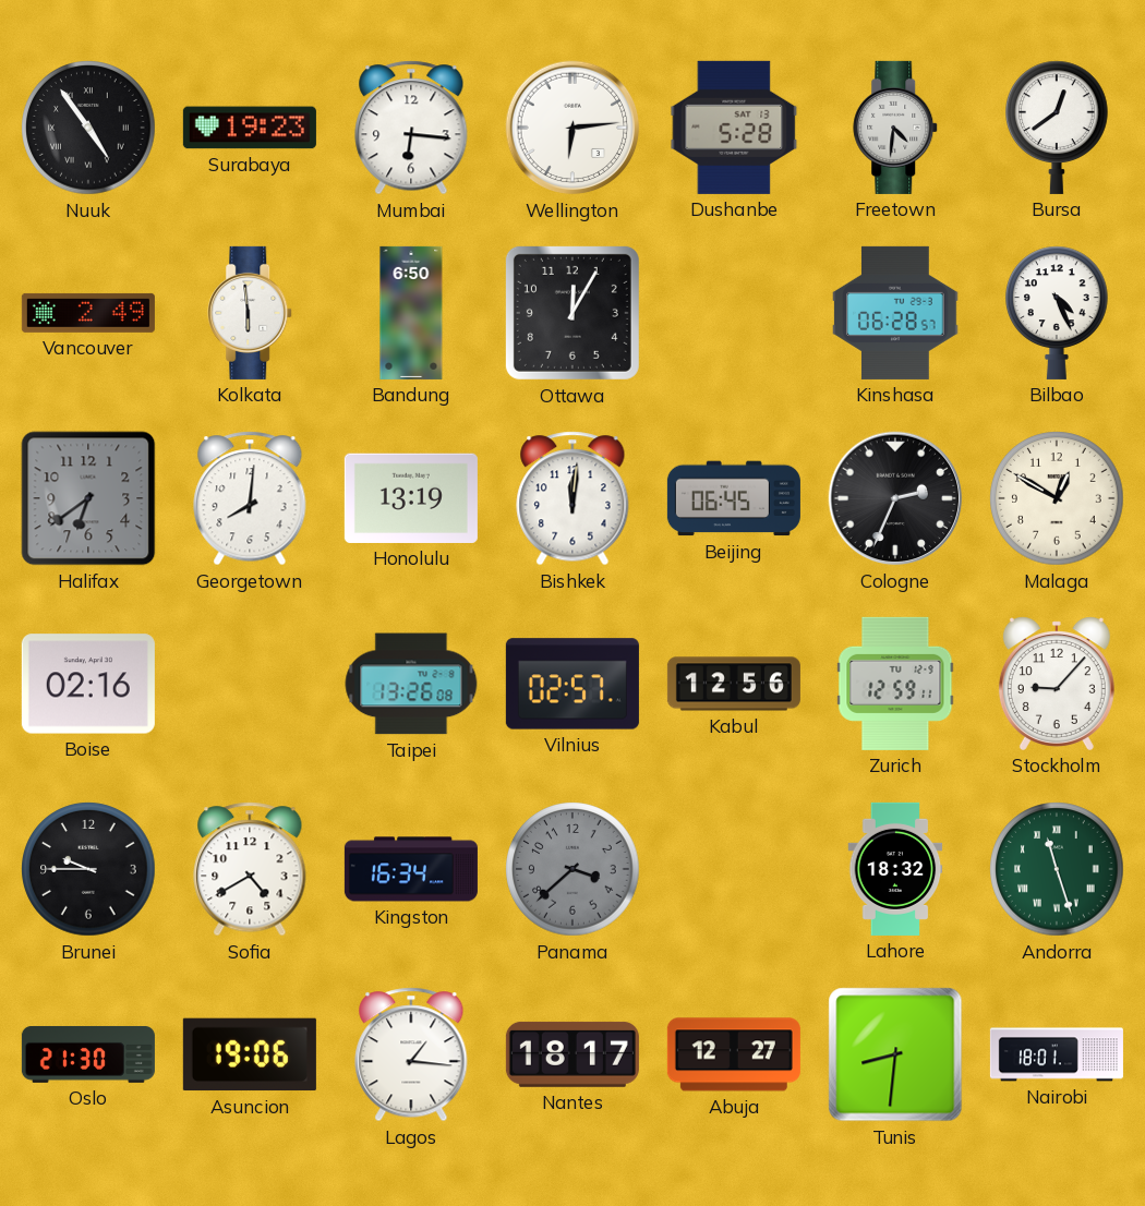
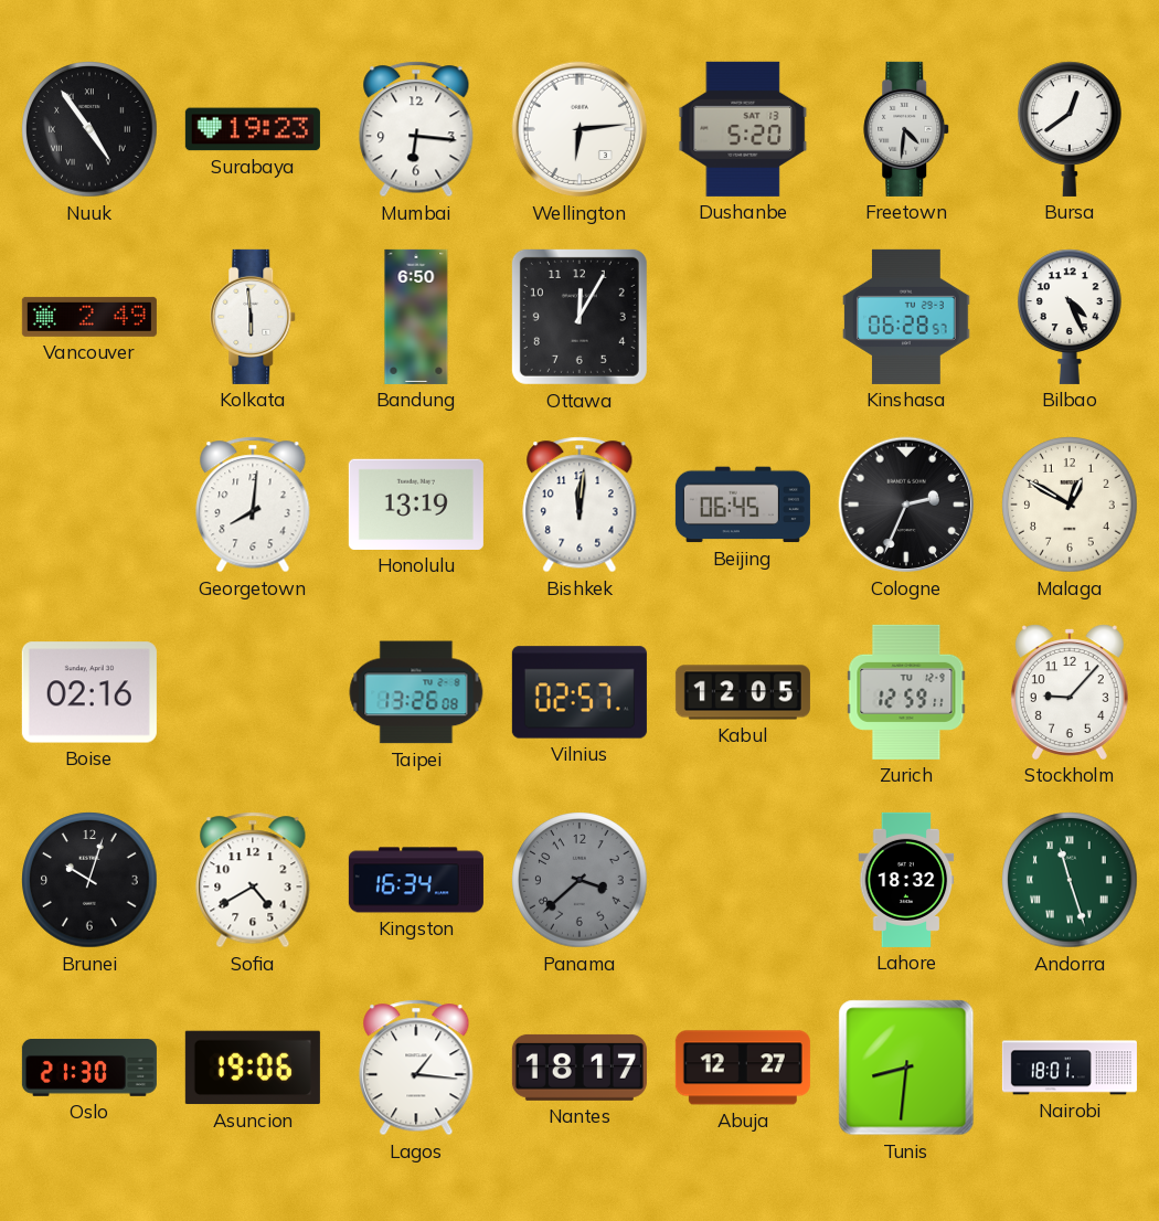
Dushanbe: 5:28 -> 5:20 (743, 129)
Halifax: 6:39 -> none (88, 498)
Kabul: 12:56 -> 12:05 (743, 692)
Brunei: 9:45 -> 10:03 (89, 880)
